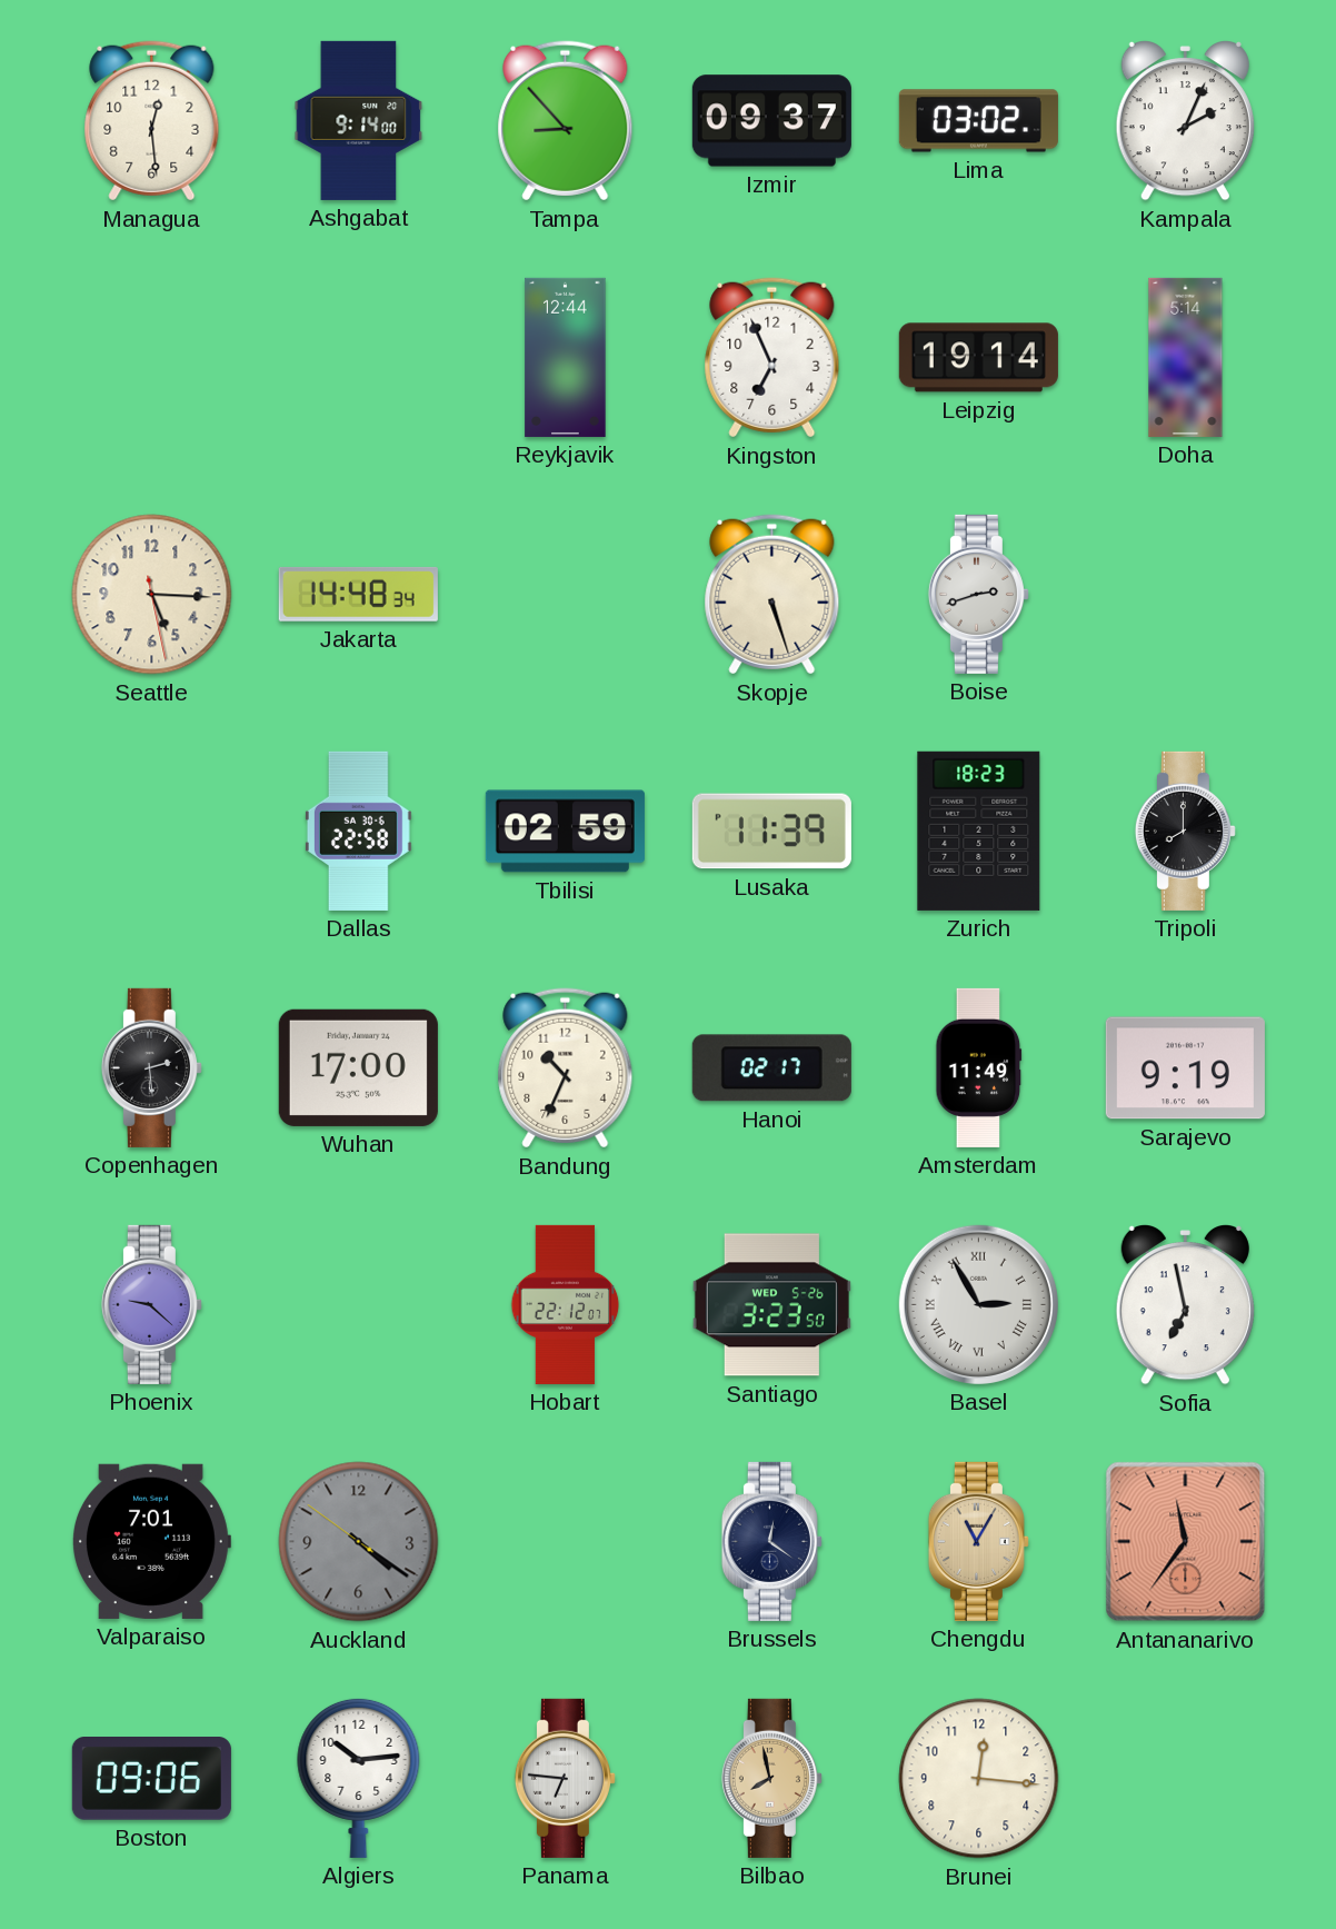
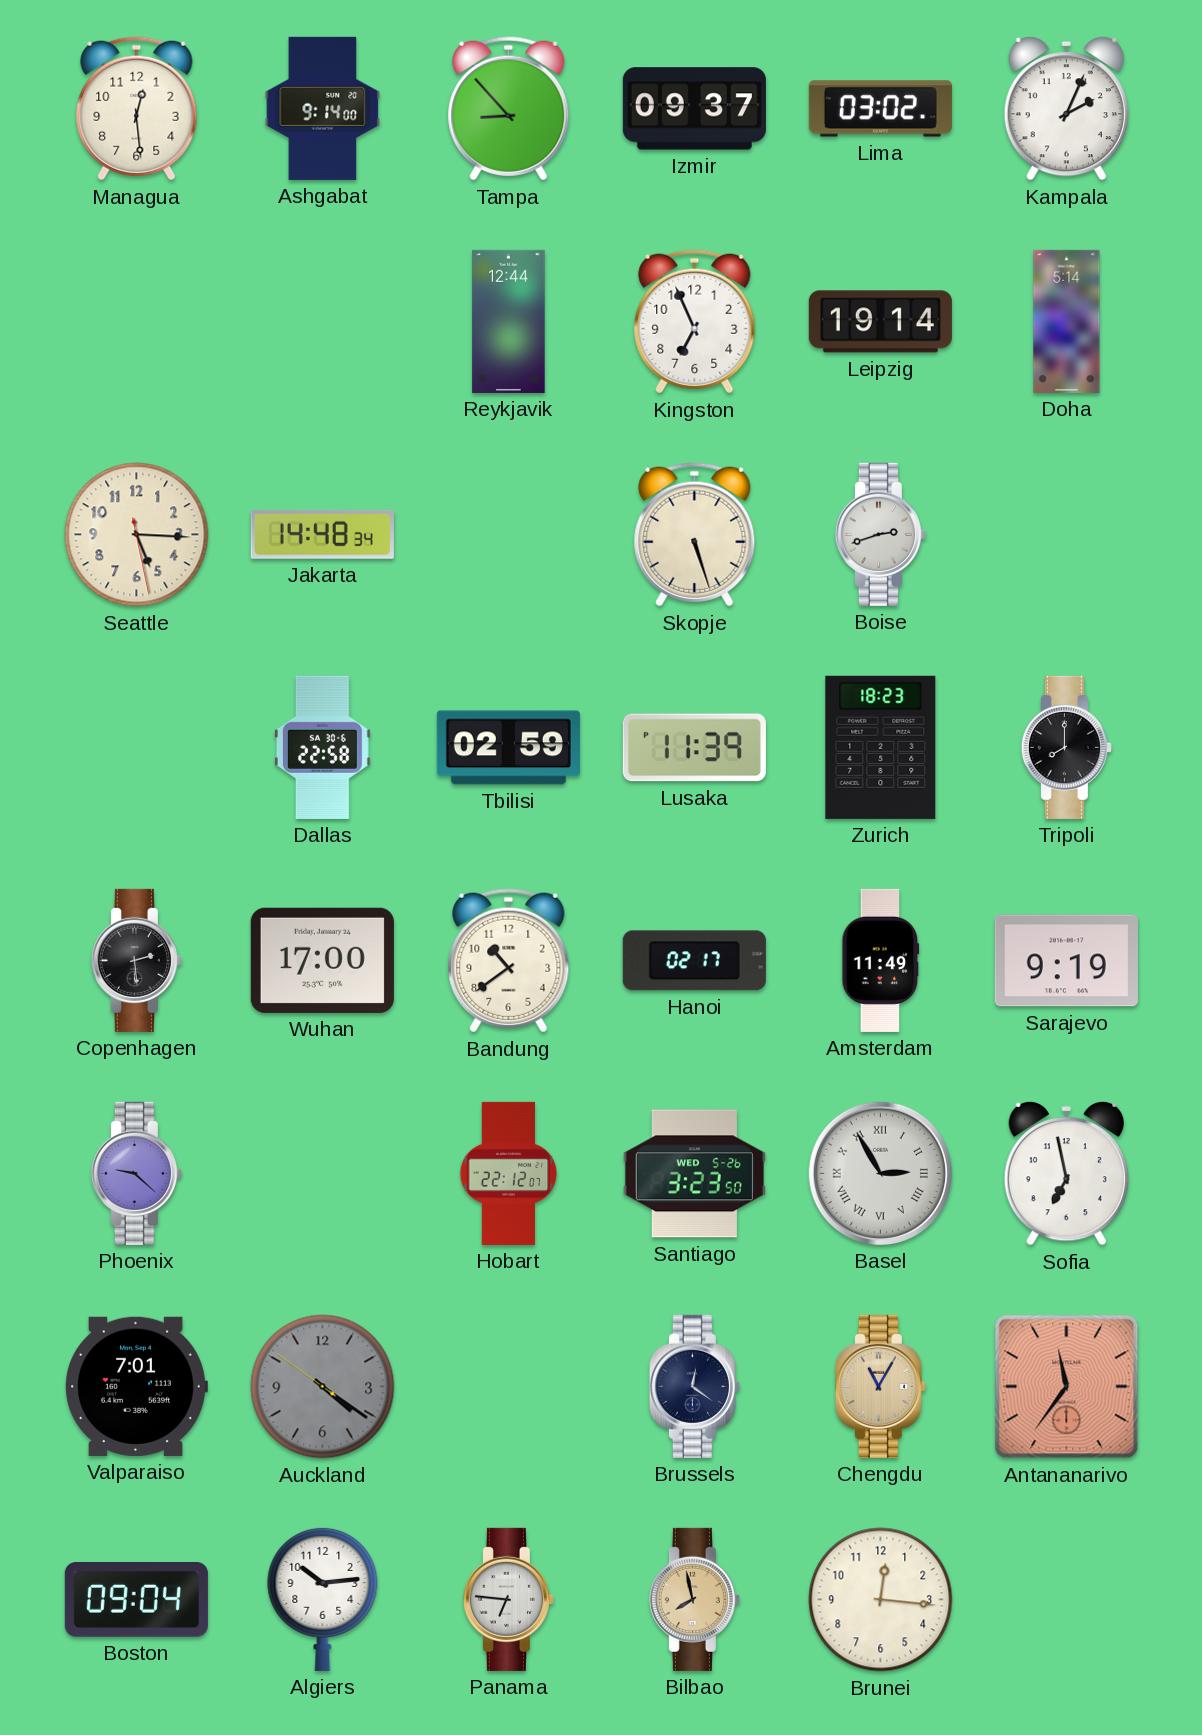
Bandung: 10:34 -> 10:39 (509, 961)
Boston: 09:06 -> 09:04 (136, 1600)
